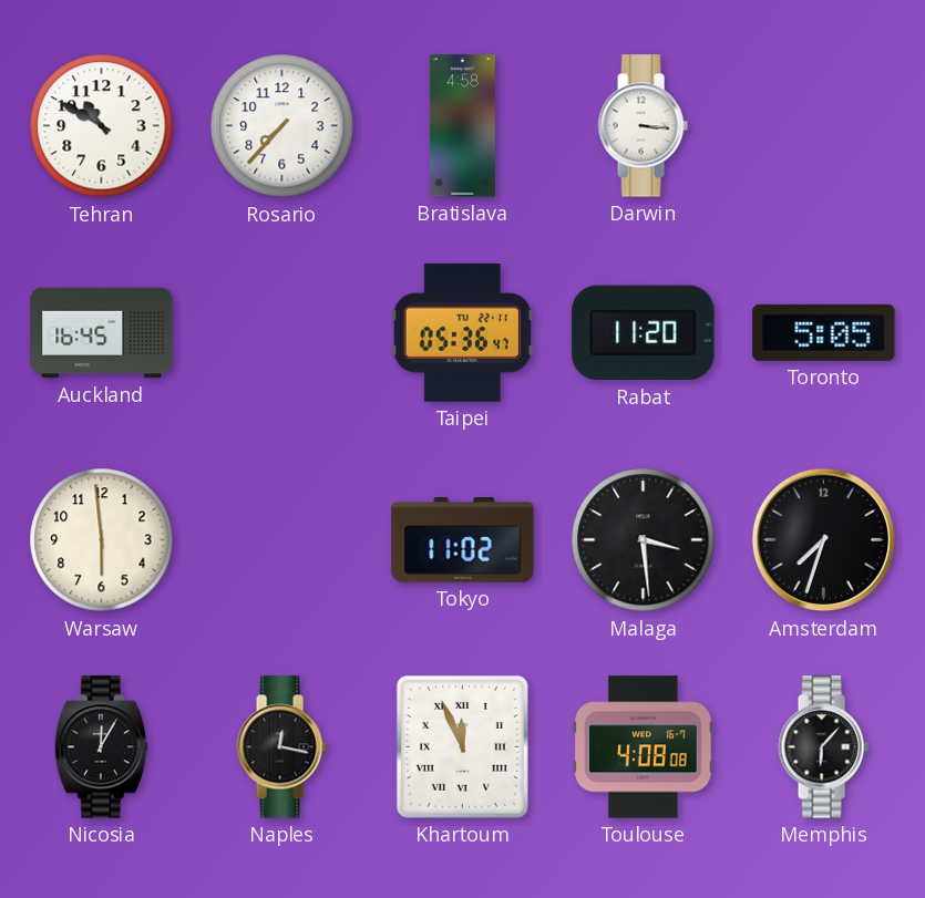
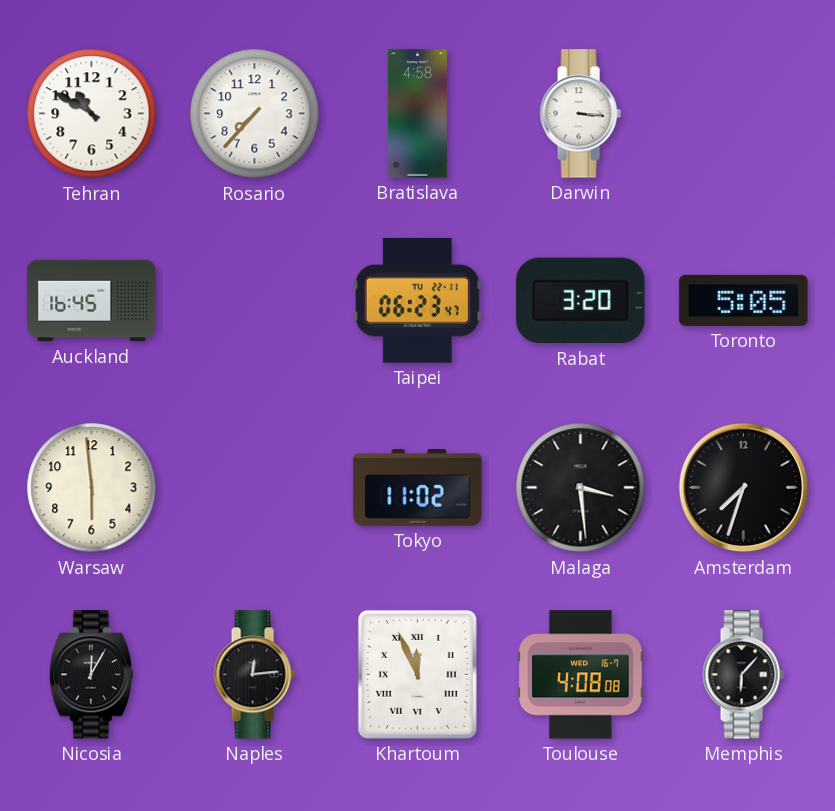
Taipei: 05:36 -> 06:23 (417, 300)
Rabat: 11:20 -> 3:20 (581, 301)
Naples: 12:17 -> 12:14 (254, 675)
